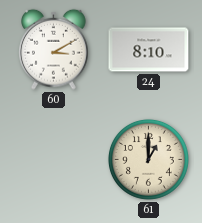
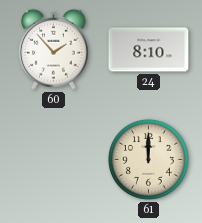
60: 3:10 -> 1:53 (54, 49)
61: 1:00 -> 12:00 (148, 159)
